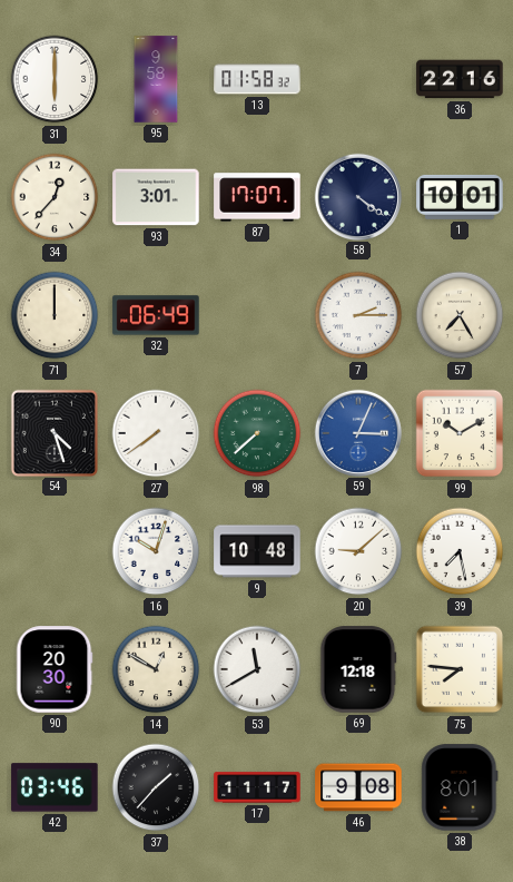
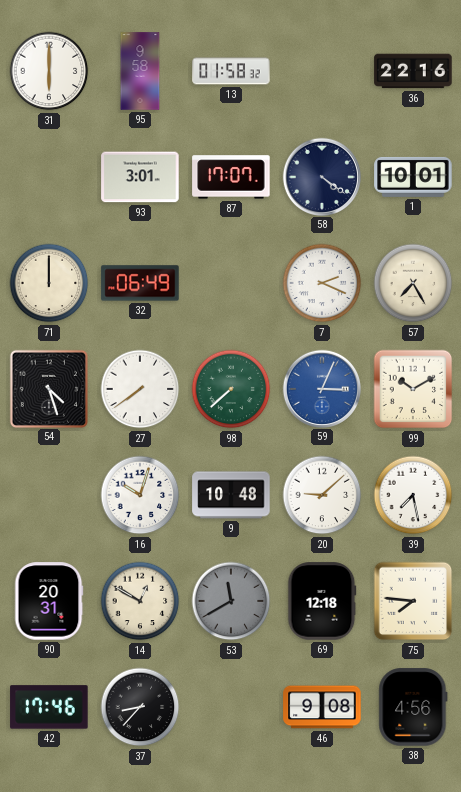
34: 12:37 -> none (55, 197)
7: 2:15 -> 2:19 (322, 283)
90: 20:30 -> 20:31 (49, 601)
53 dial: white -> grey (231, 601)
42: 03:46 -> 17:46 (49, 707)
37: 1:37 -> 8:37 (140, 707)
17: 11:17 -> none (257, 787)
38: 8:01 -> 4:56 (413, 707)
